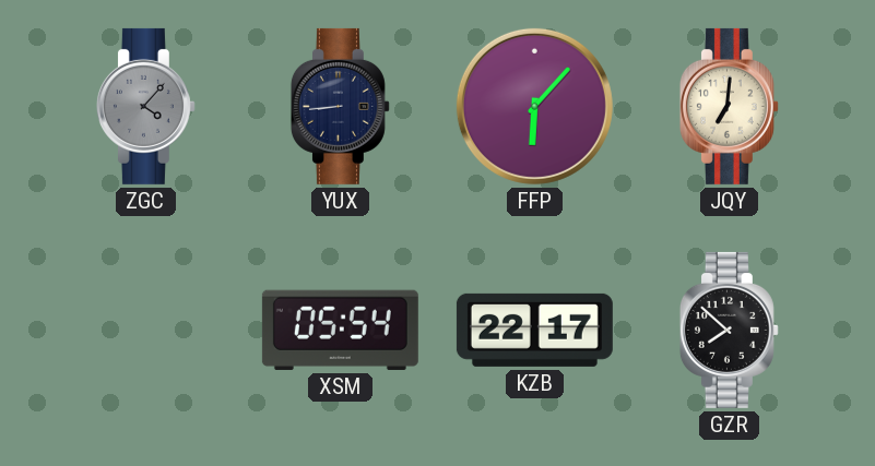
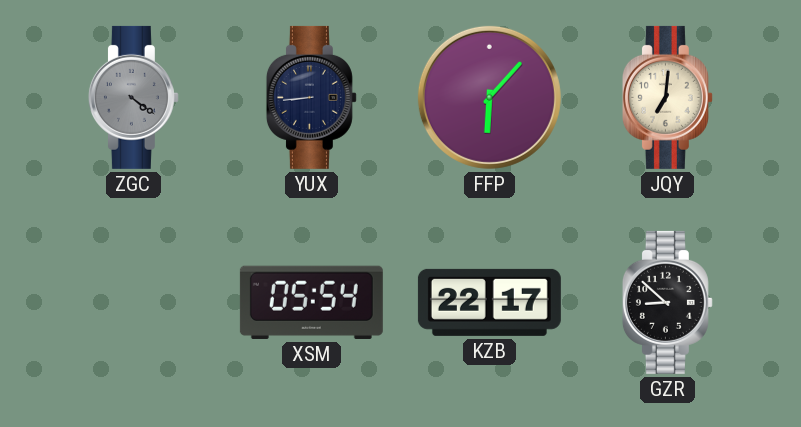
ZGC: 4:07 -> 4:21 (133, 97)
GZR: 7:52 -> 8:52 (667, 302)
